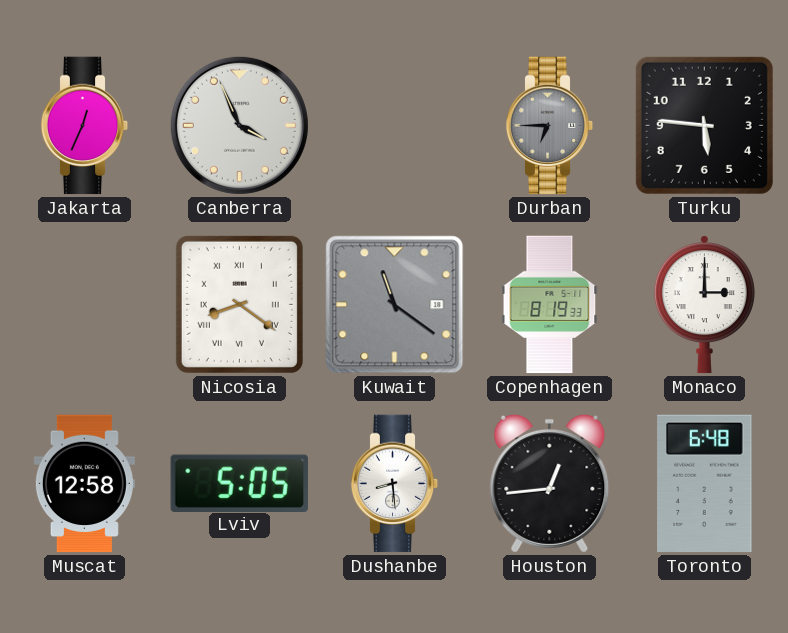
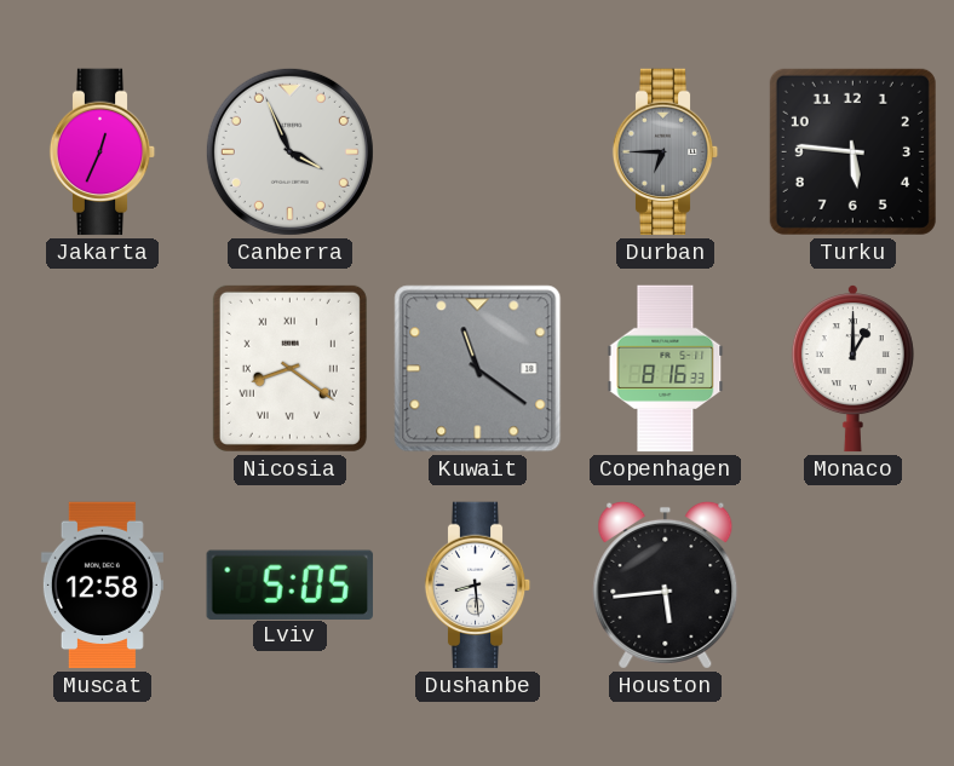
Copenhagen: 8:19 -> 8:16 (666, 369)
Monaco: 3:00 -> 1:00 (852, 369)
Houston: 12:44 -> 5:44 (666, 584)
Toronto: 6:48 -> none (705, 484)
